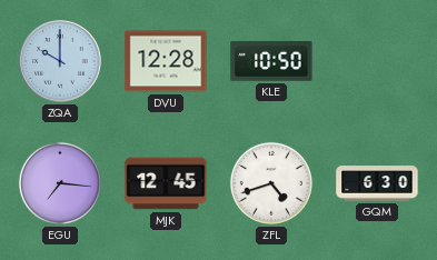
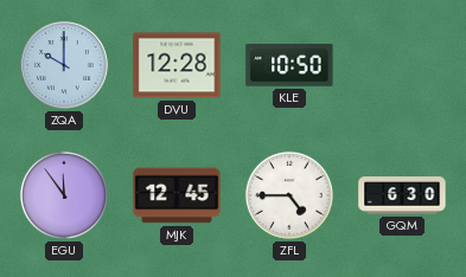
EGU: 7:16 -> 11:54 (64, 195)
ZFL: 4:42 -> 4:45 (289, 195)
